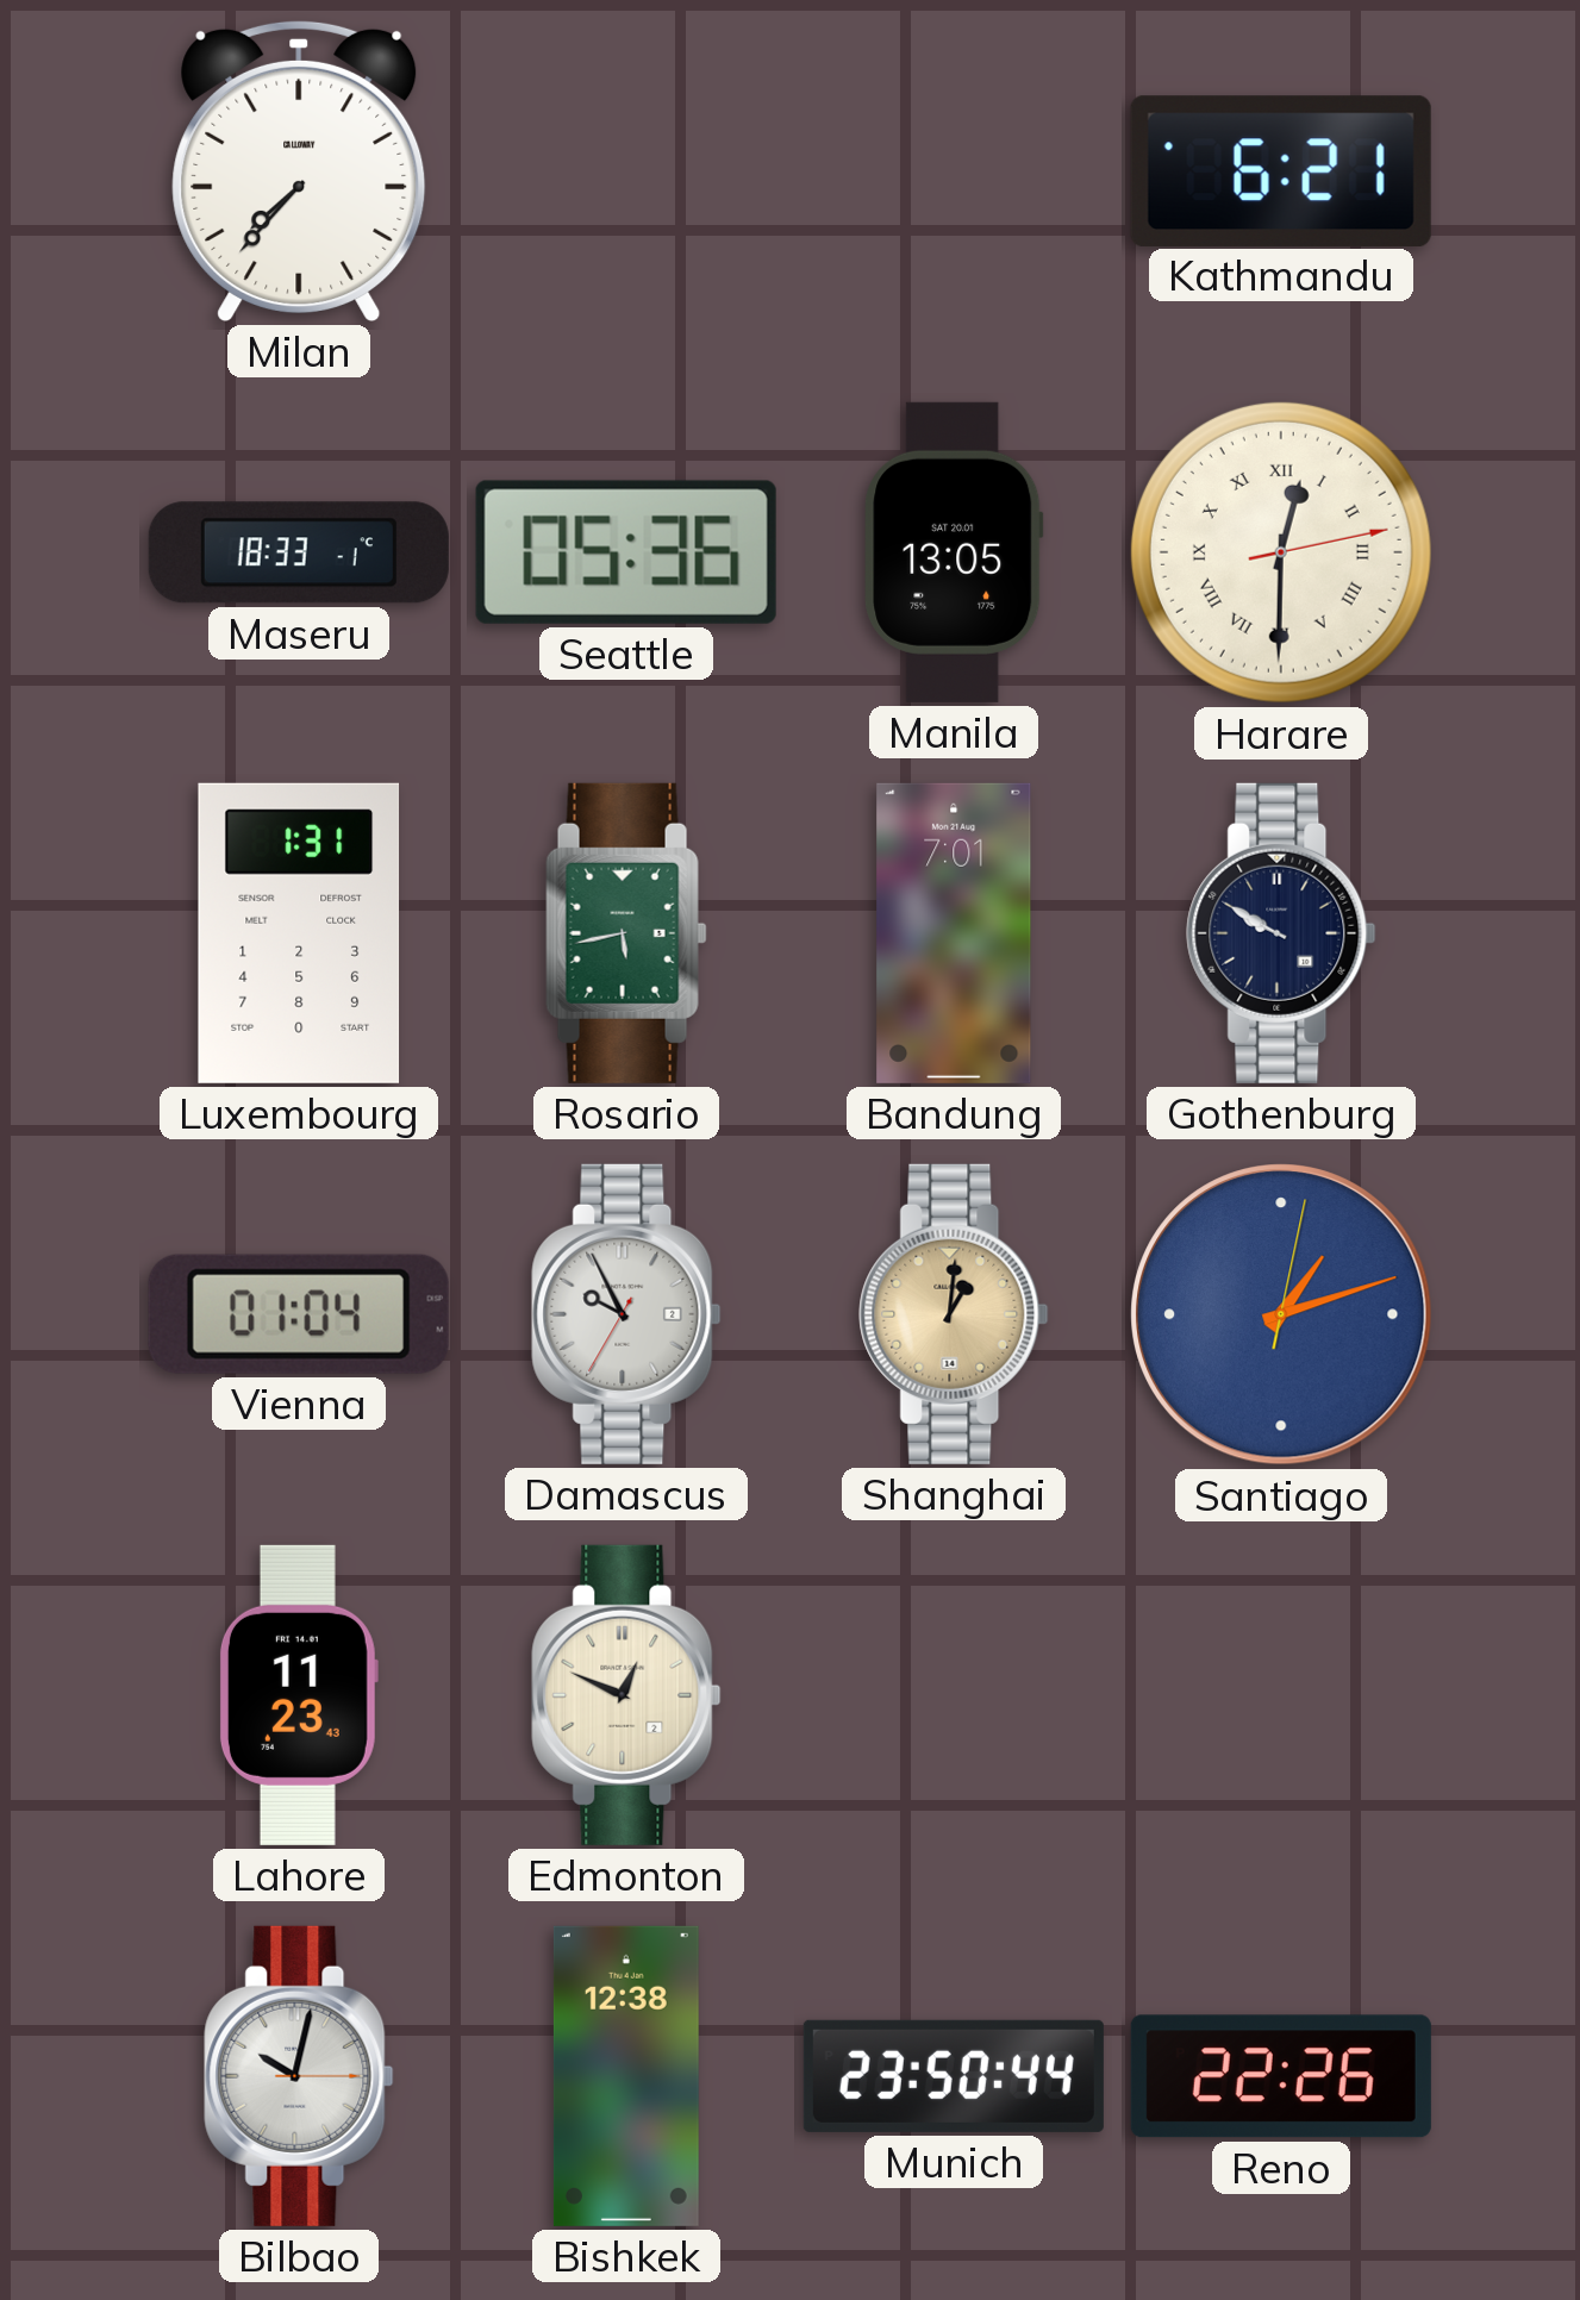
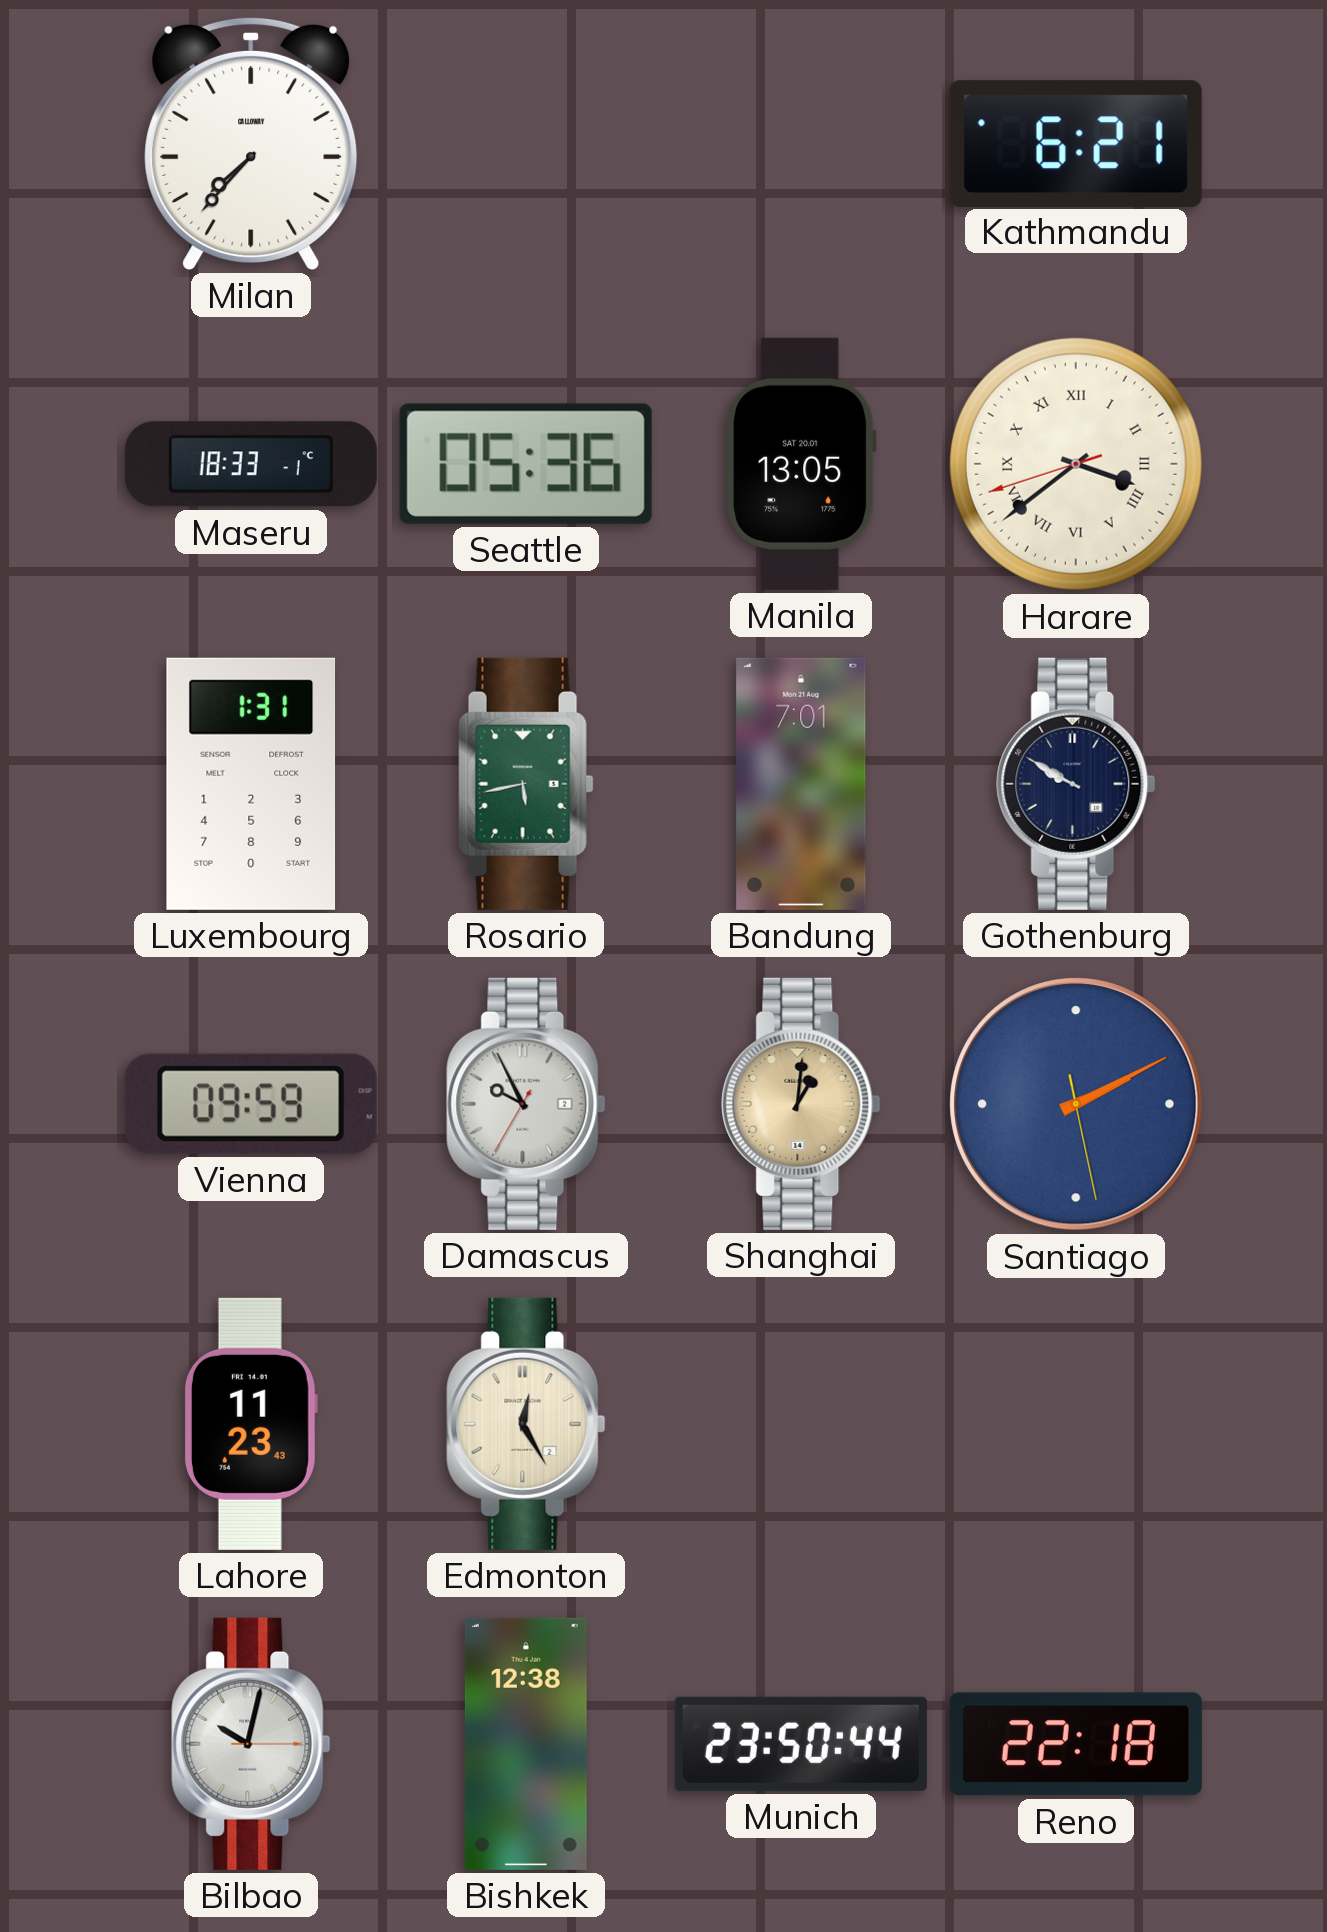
Harare: 12:30 -> 3:38 (1076, 464)
Vienna: 01:04 -> 09:59 (251, 1104)
Santiago: 1:12 -> 2:10 (1076, 1104)
Edmonton: 12:49 -> 12:25 (526, 1424)
Reno: 22:26 -> 22:18 (1076, 1744)
